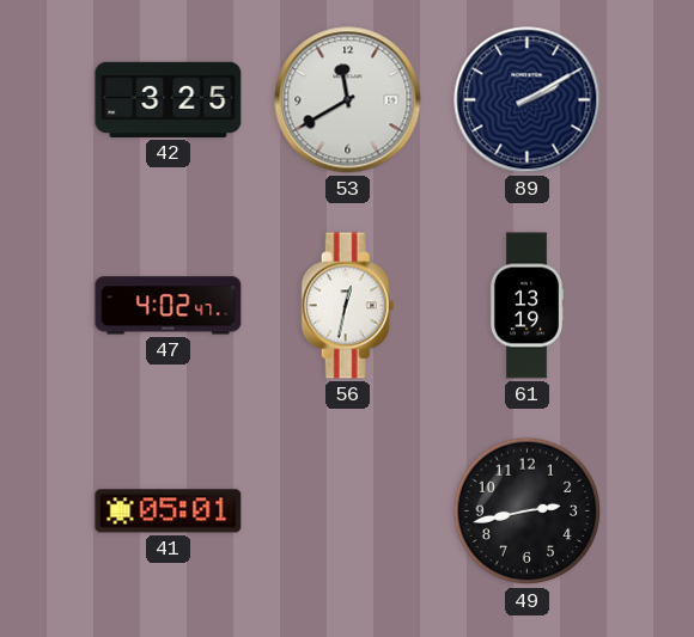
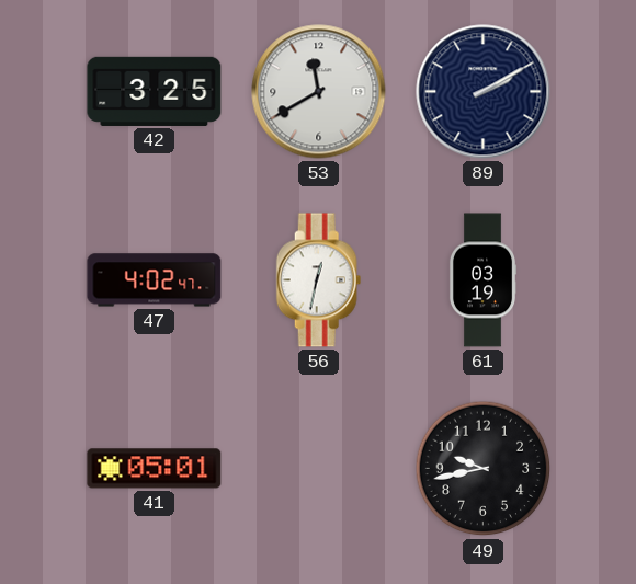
61: 13:19 -> 03:19 (482, 280)
49: 2:43 -> 9:43 (484, 469)
